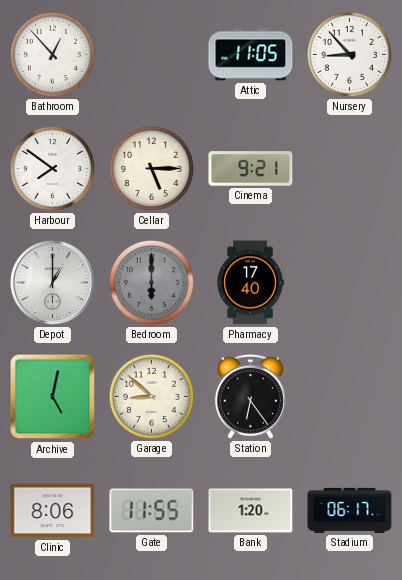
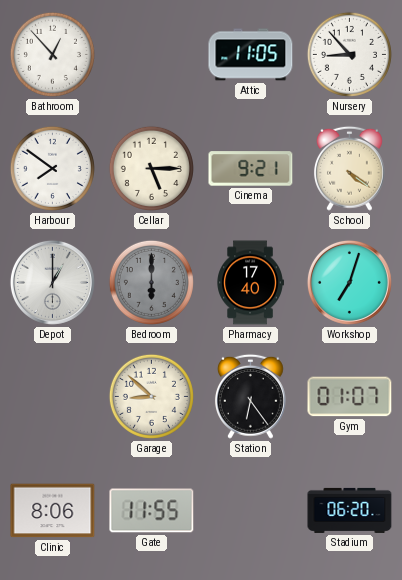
School: none -> 4:21 (349, 168)
Workshop: none -> 7:03 (349, 282)
Archive: 5:02 -> none (53, 397)
Gym: none -> 01:07 (350, 397)
Bank: 1:20 -> none (251, 511)
Stadium: 06:17 -> 06:20 (350, 510)
